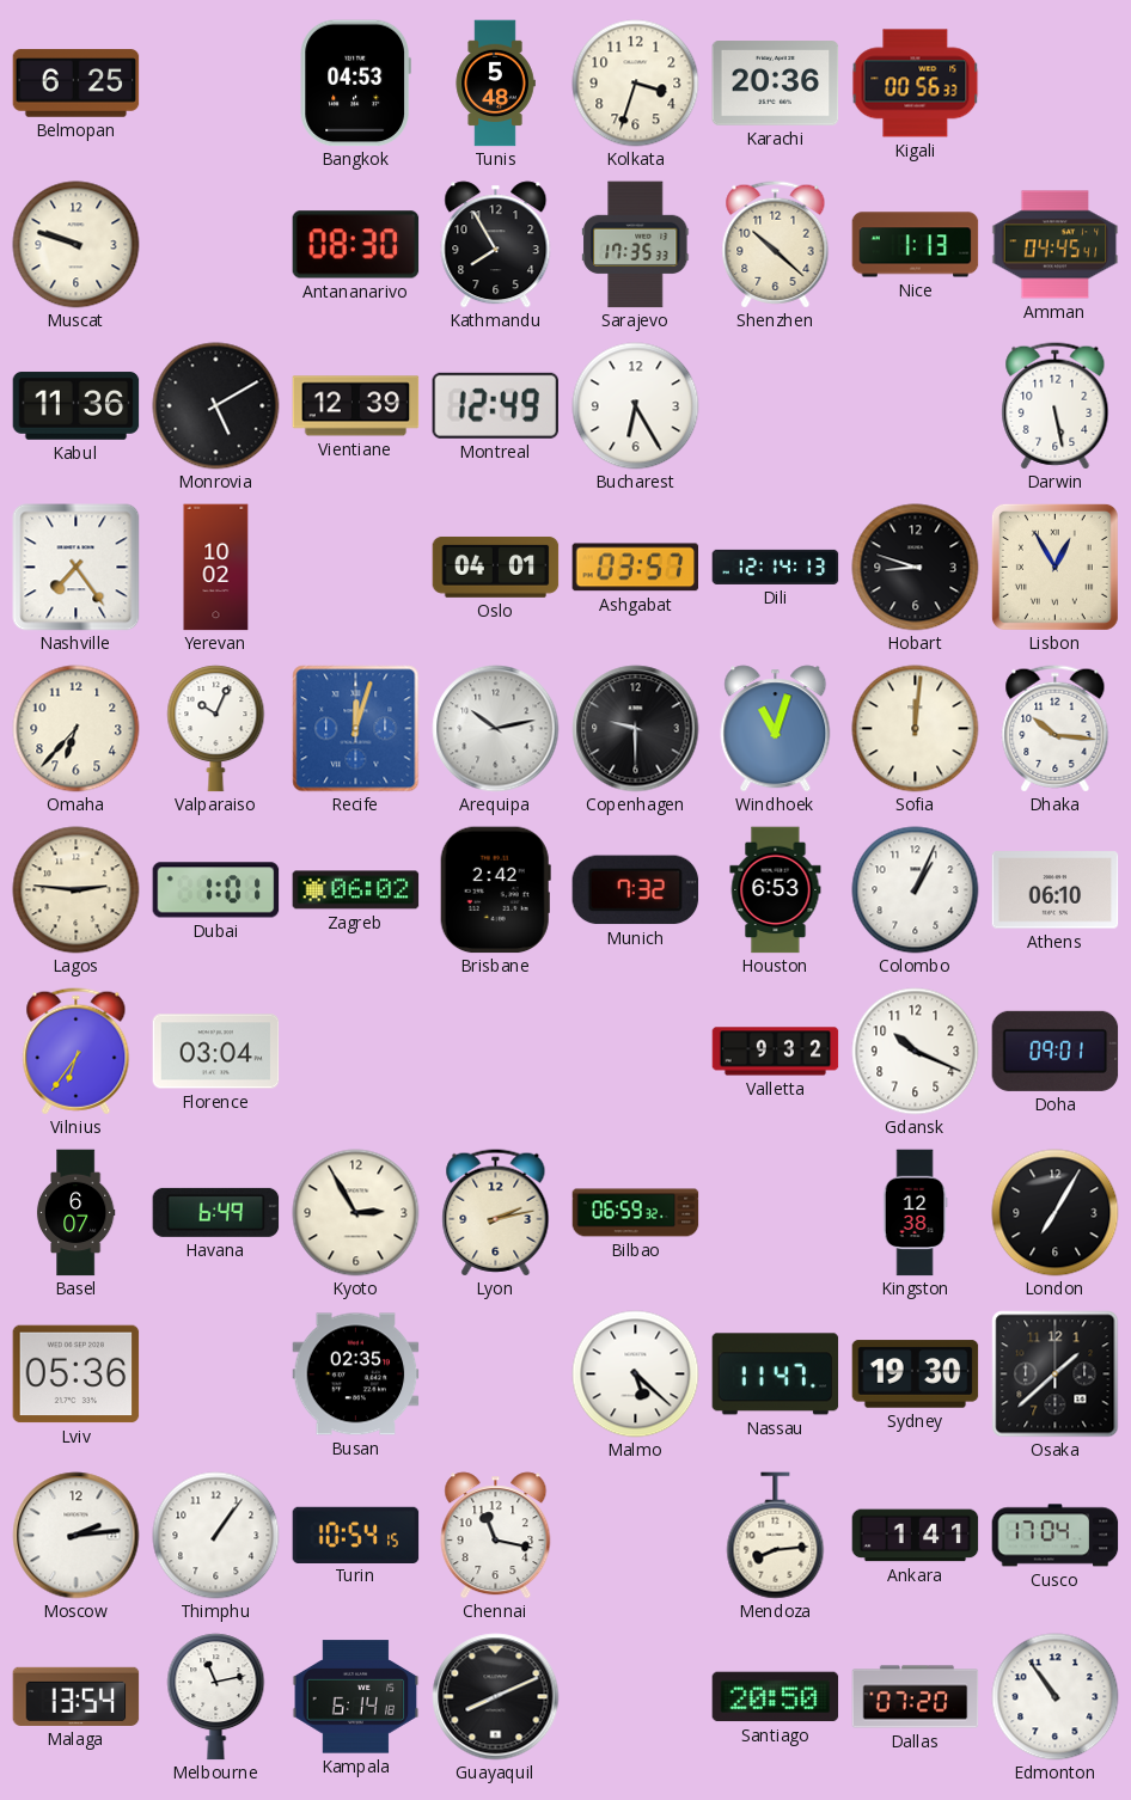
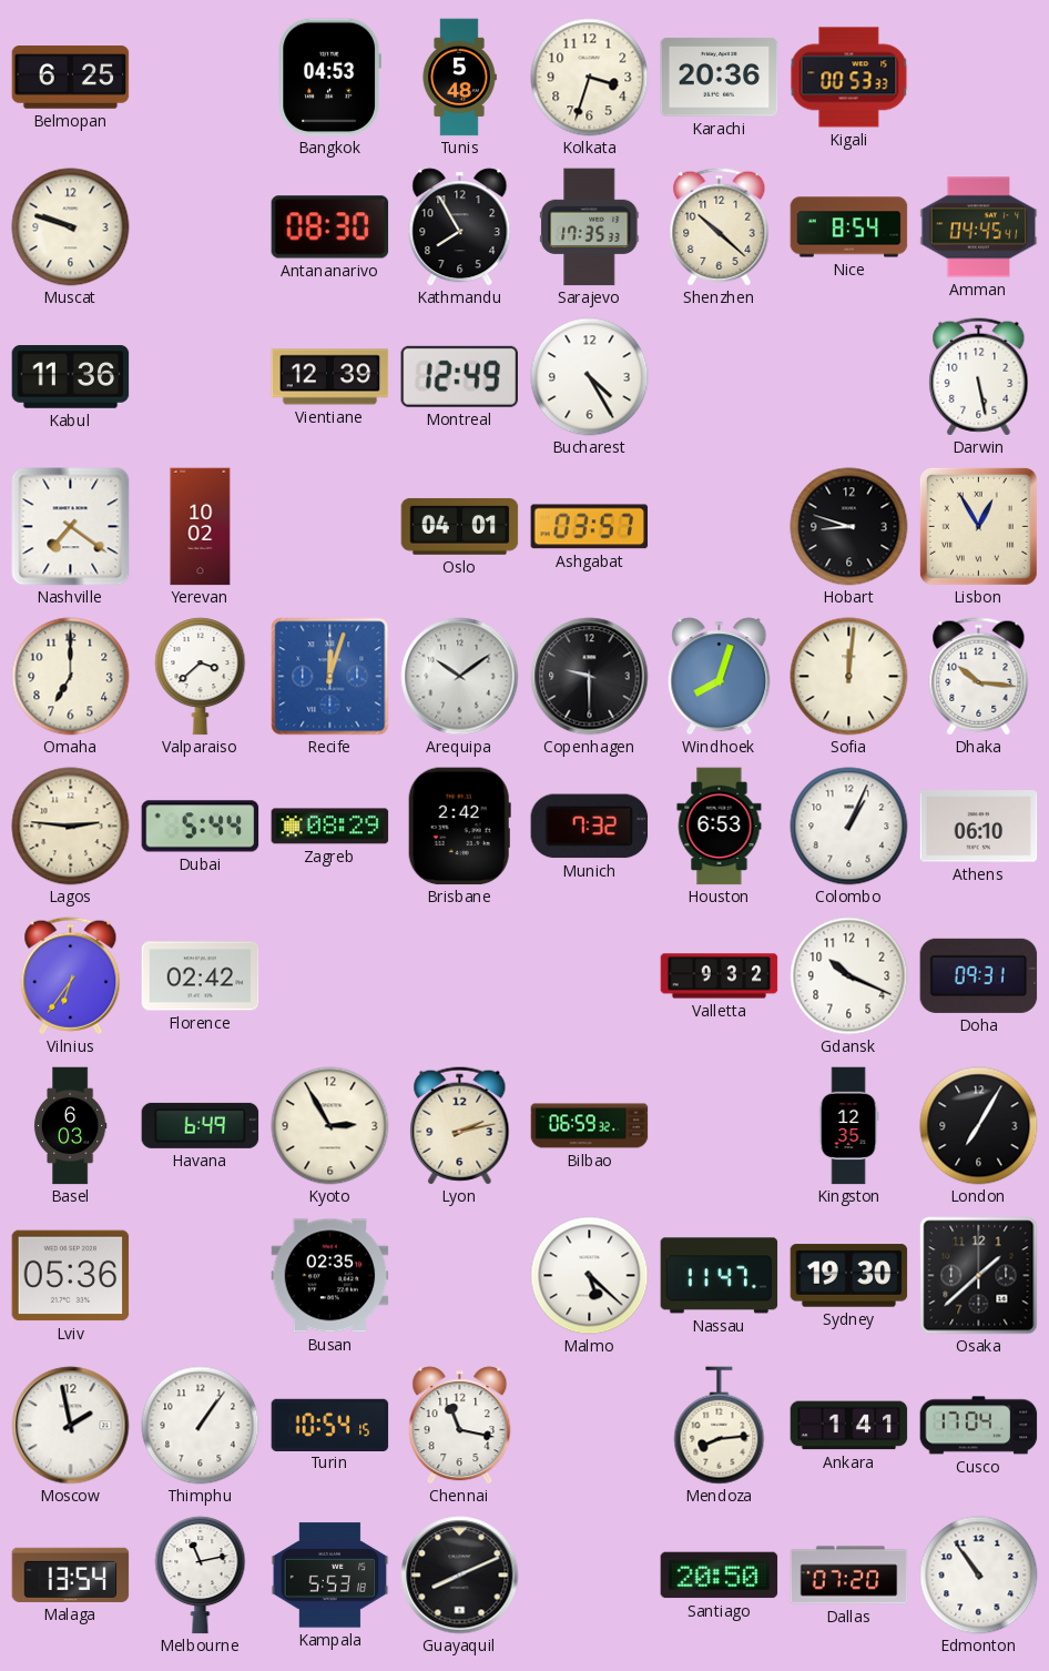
Kigali: 00:56 -> 00:53 (849, 78)
Nice: 1:13 -> 8:54 (849, 227)
Monrovia: 5:10 -> none (216, 406)
Bucharest: 6:25 -> 4:25 (590, 377)
Nashville: 7:24 -> 7:21 (71, 527)
Dili: 12:14 -> none (776, 567)
Omaha: 6:37 -> 7:00 (71, 677)
Valparaiso: 10:04 -> 3:38 (201, 677)
Arequipa: 10:13 -> 10:09 (460, 677)
Windhoek: 11:03 -> 8:03 (720, 677)
Dubai: 1:01 -> 5:44 (201, 827)
Zagreb: 06:02 -> 08:29 (330, 827)
Florence: 03:04 -> 02:42 (201, 976)
Doha: 09:01 -> 09:31 (979, 975)
Basel: 6:07 -> 6:03 (70, 1126)
Kingston: 12:38 -> 12:35 (848, 1126)
Moscow: 2:14 -> 1:58 (71, 1426)
Kampala: 6:14 -> 5:53 (330, 1576)
